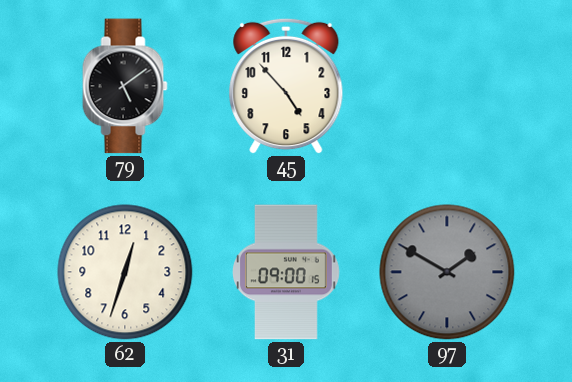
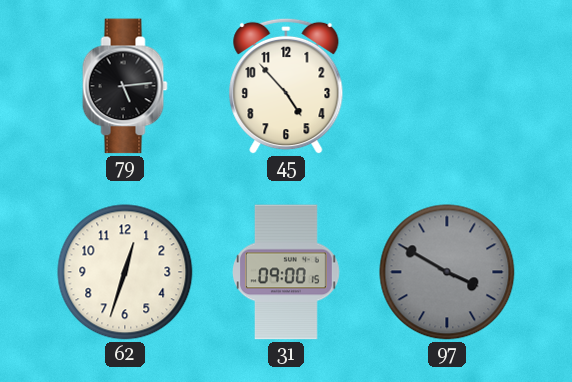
79: 5:09 -> 5:14 (125, 86)
97: 1:50 -> 3:50 (447, 272)
